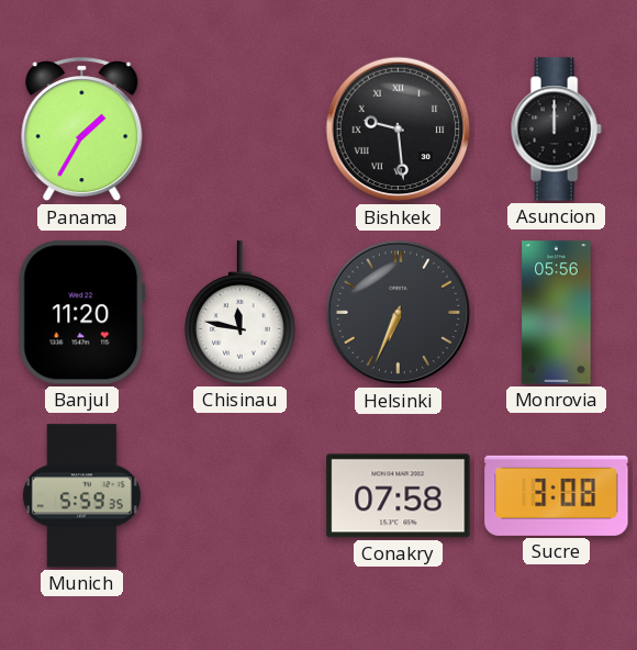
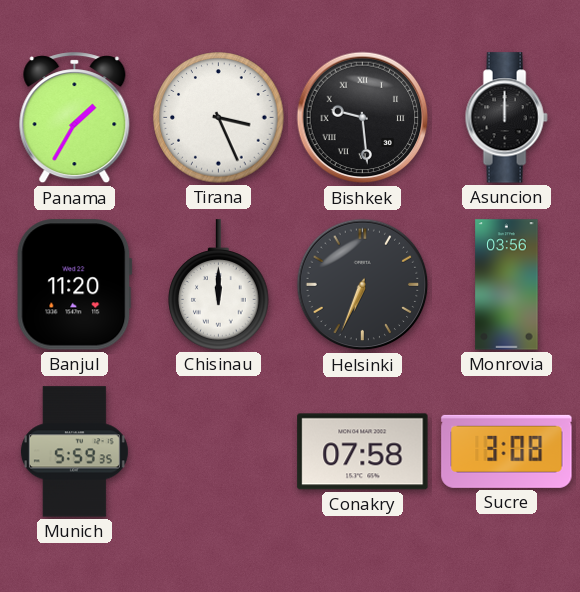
Tirana: none -> 3:26 (219, 118)
Chisinau: 11:47 -> 12:00 (219, 285)
Monrovia: 05:56 -> 03:56 (507, 285)
